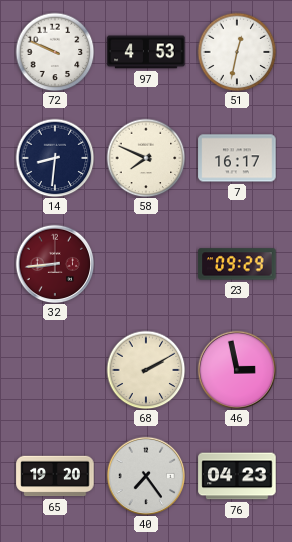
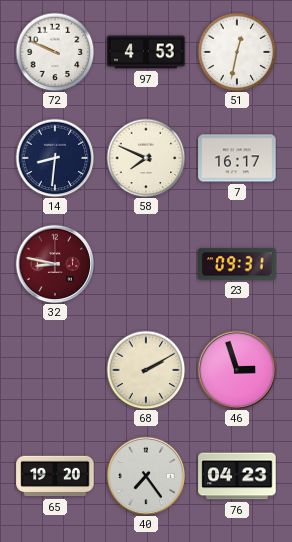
32: 8:44 -> 8:47 (55, 264)
23: 09:29 -> 09:31 (237, 264)
46: 2:58 -> 2:57 (237, 370)
